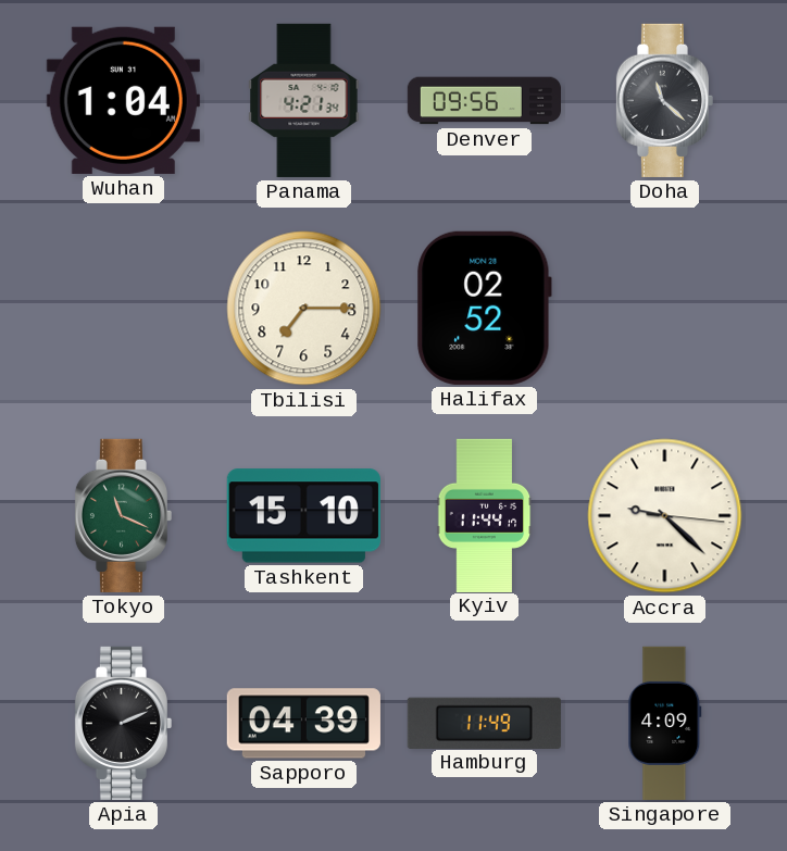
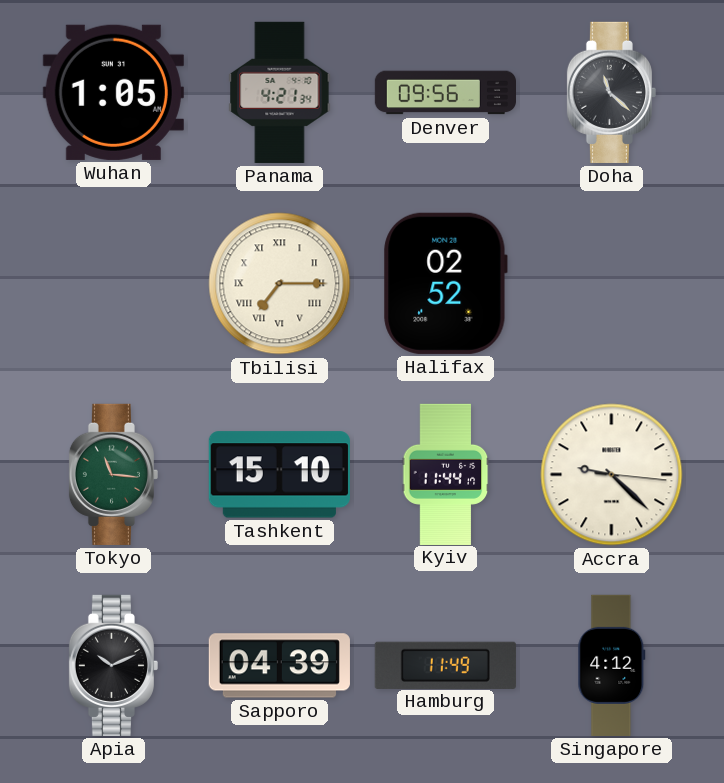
Wuhan: 1:04 -> 1:05 (113, 92)
Tbilisi numerals: Arabic -> Roman (280, 284)
Tokyo: 11:19 -> 11:16 (113, 474)
Apia: 2:11 -> 10:11 (113, 665)
Singapore: 4:09 -> 4:12 (612, 665)
